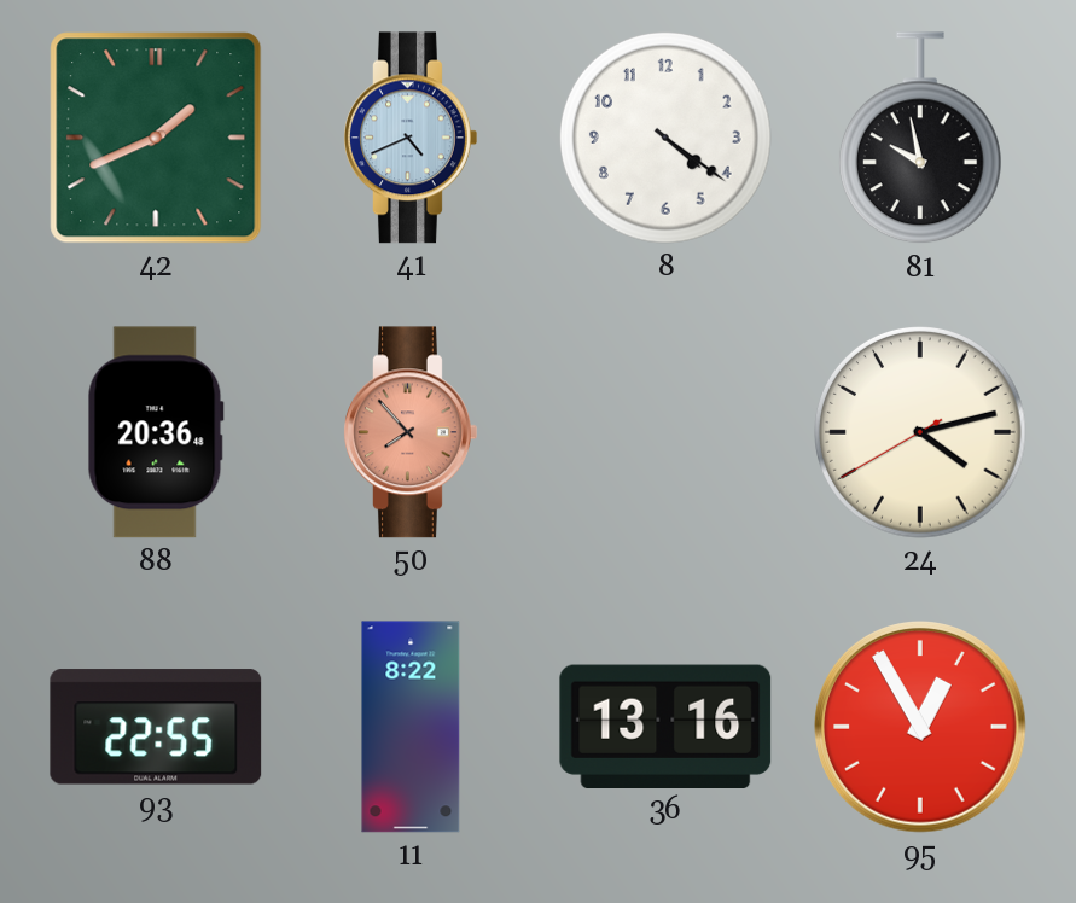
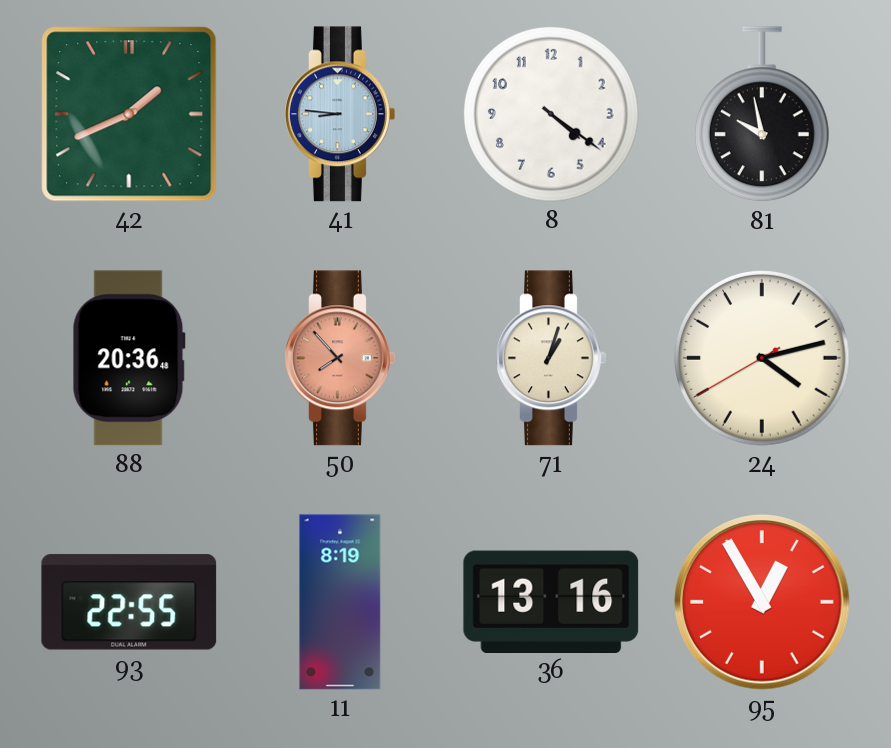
41: 4:41 -> 8:46 (340, 114)
71: none -> 1:03 (551, 358)
11: 8:22 -> 8:19 (340, 602)
